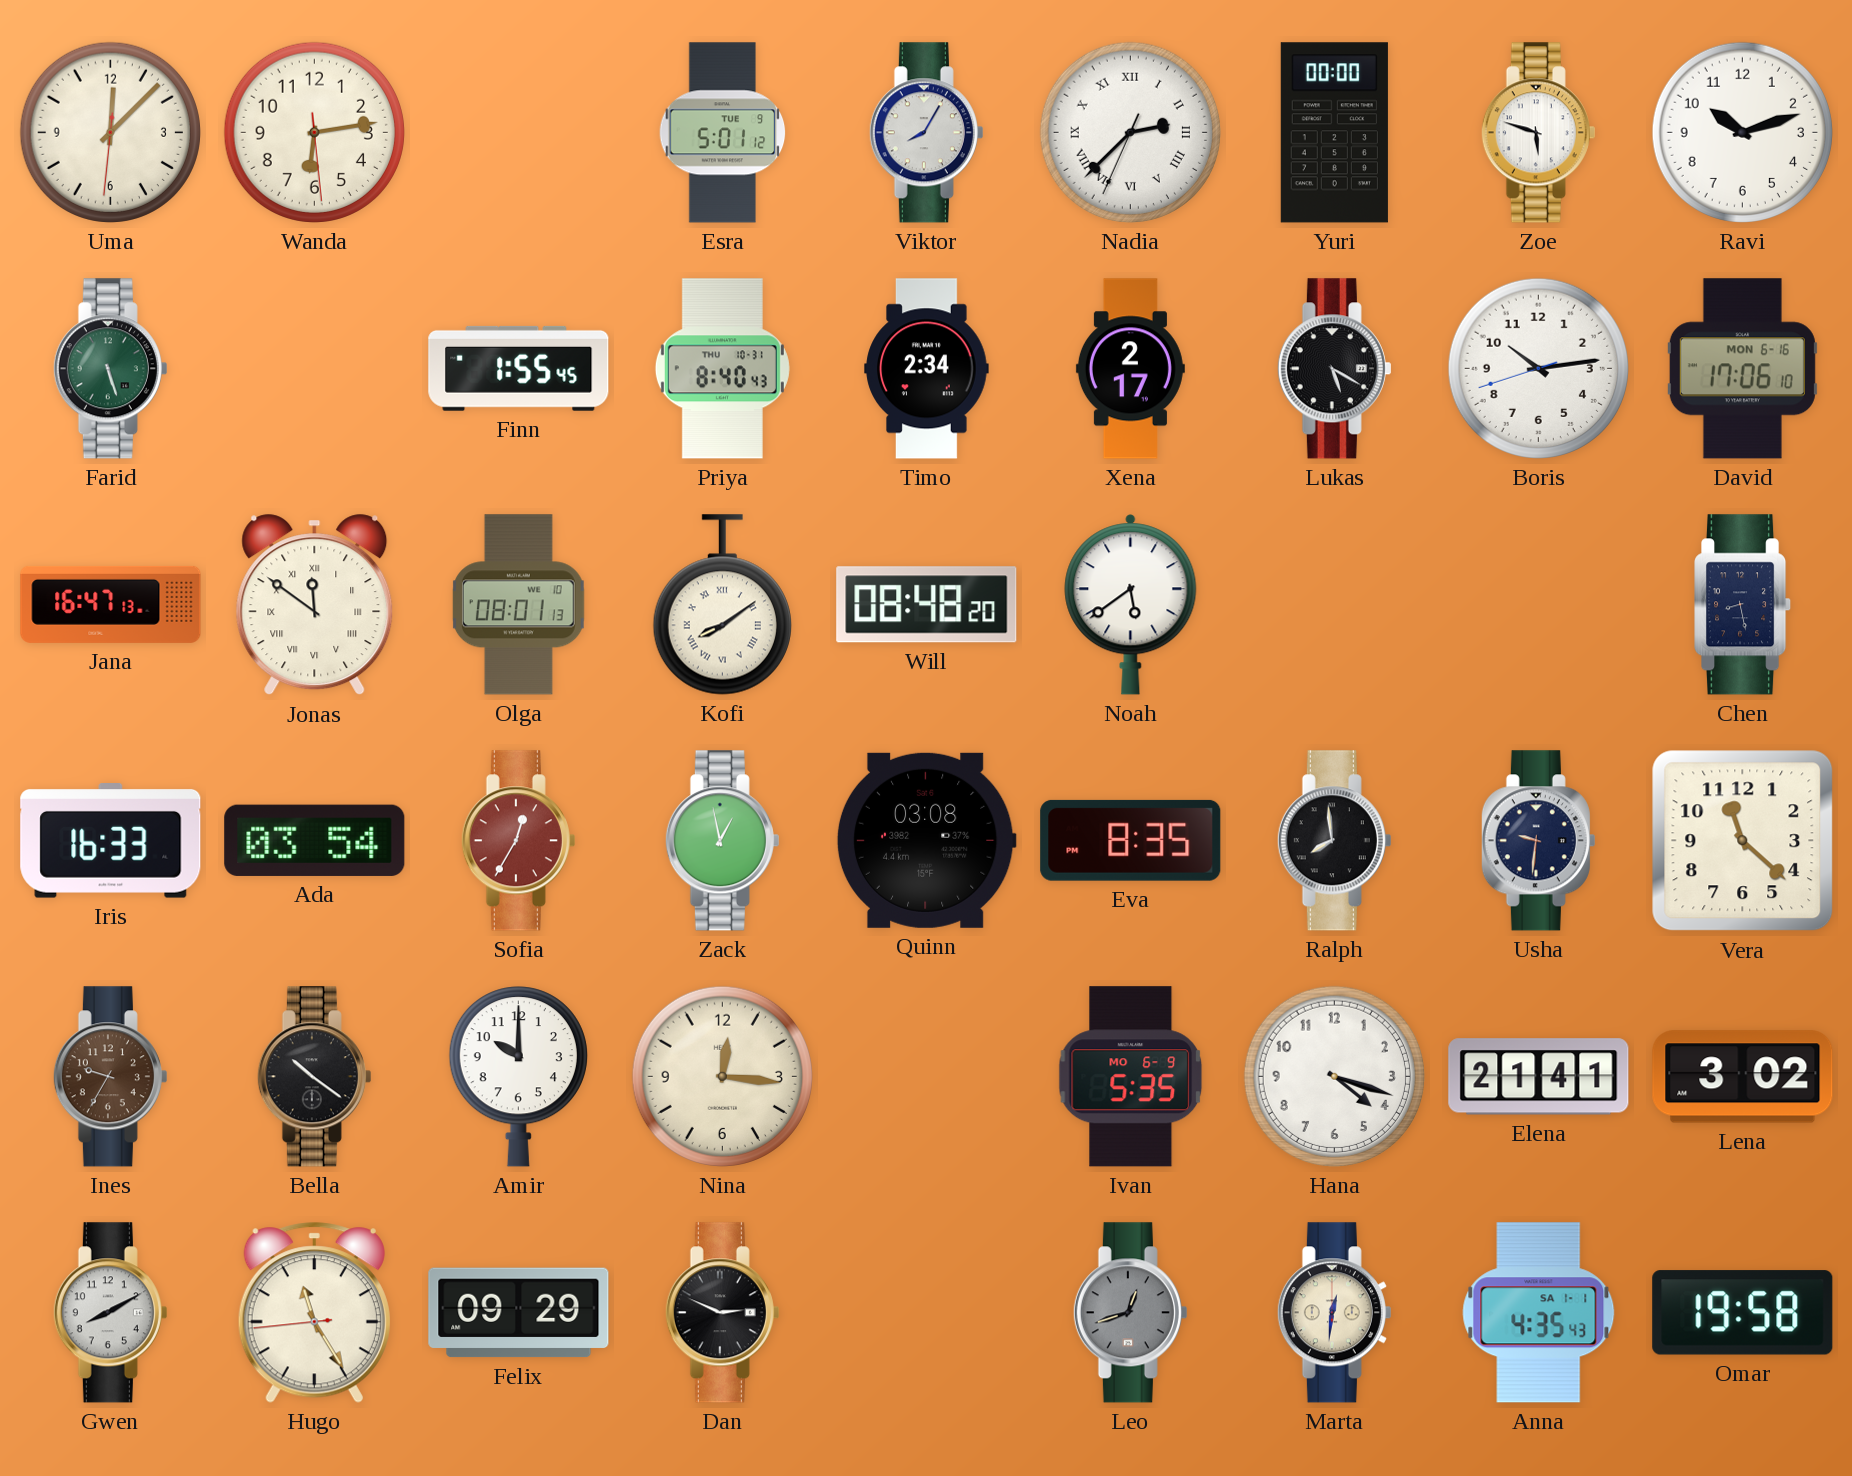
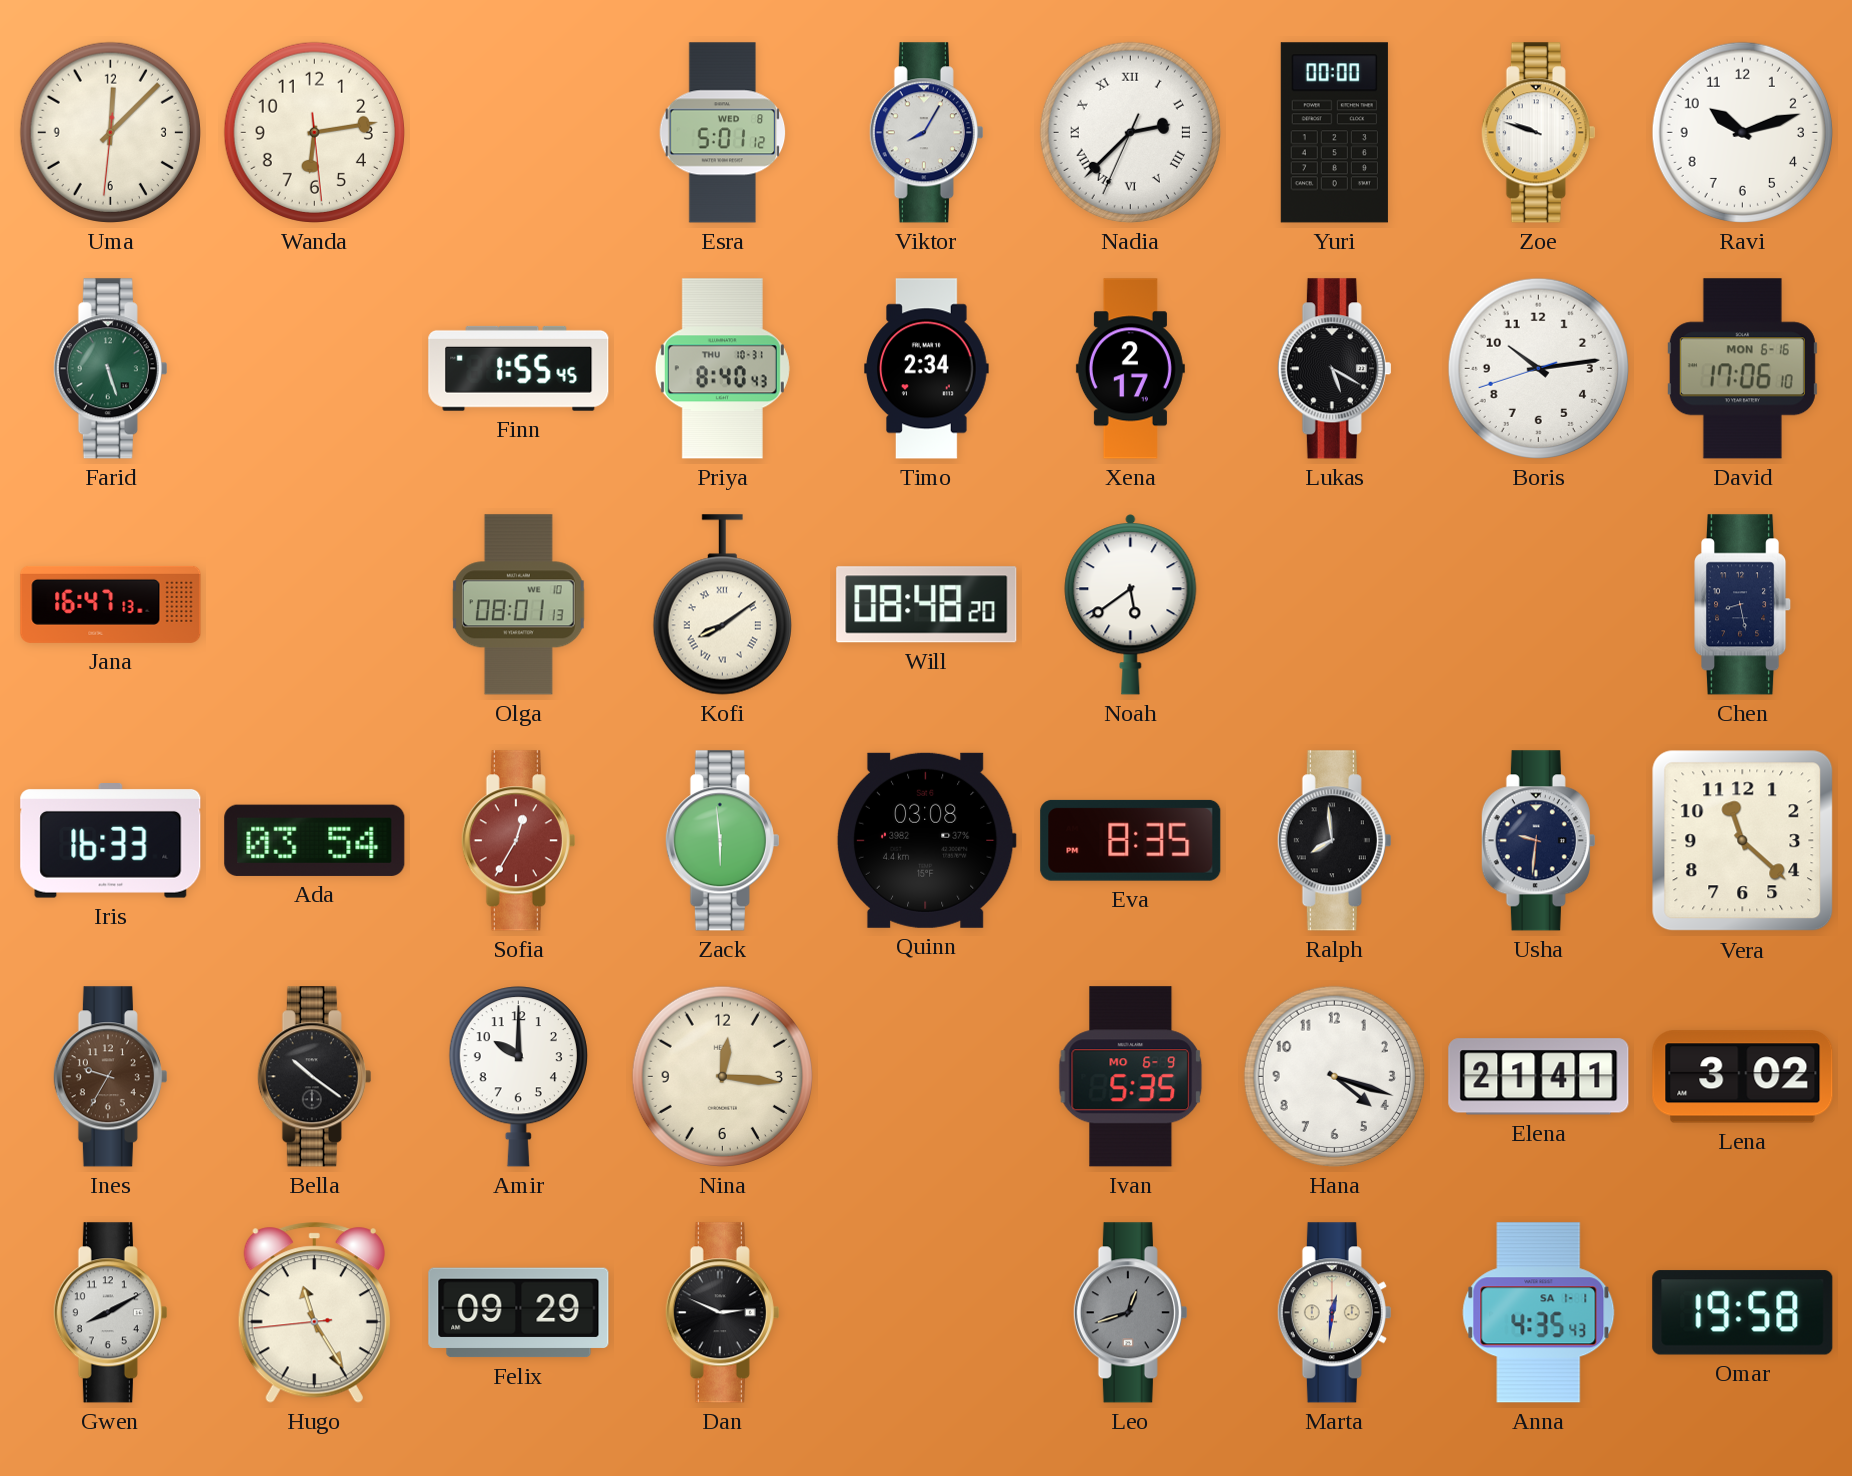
Esra date: TUE 9 -> WED 8 (723, 133)
Zoe: 5:48 -> 9:48 (1538, 133)
Jonas: 11:51 -> none (315, 605)
Zack: 12:58 -> 5:59 (722, 841)
